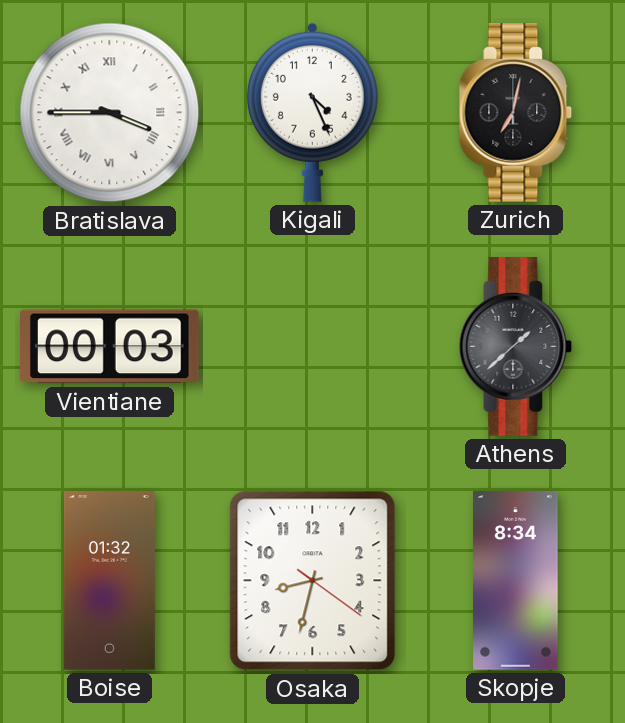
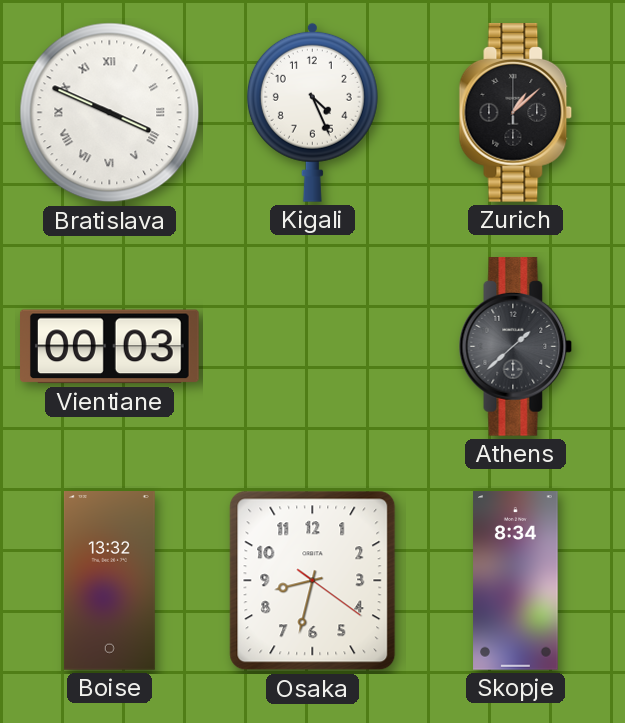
Bratislava: 3:45 -> 3:49 (110, 113)
Zurich: 7:02 -> 1:08 (516, 113)
Boise: 01:32 -> 13:32 (109, 581)
